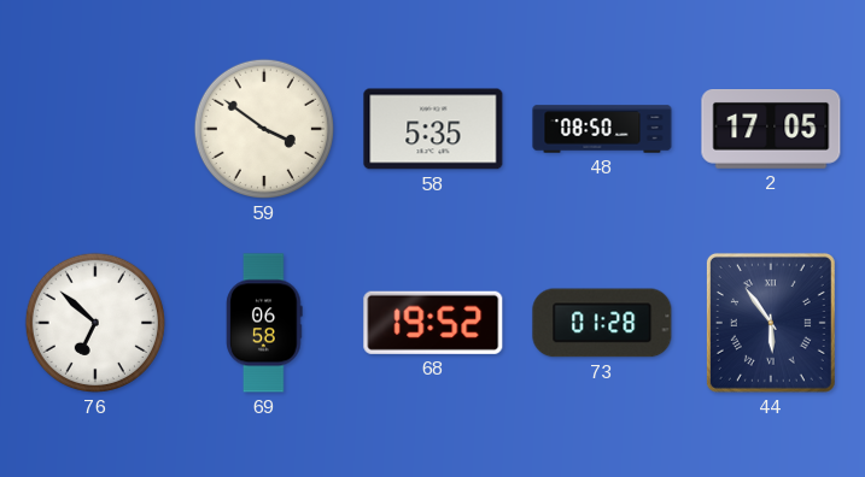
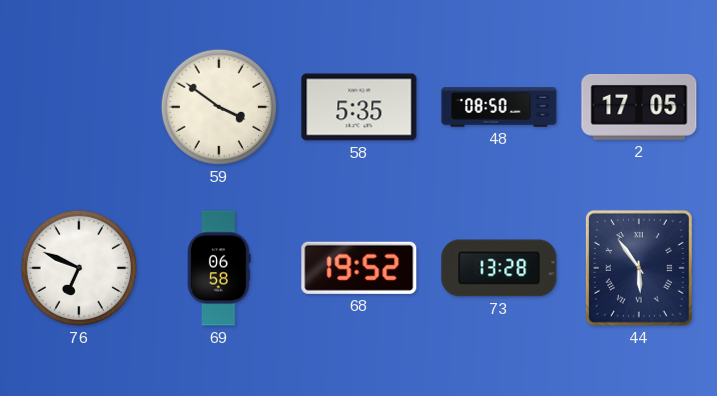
76: 6:52 -> 6:49 (79, 268)
73: 01:28 -> 13:28 (499, 268)
